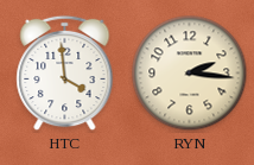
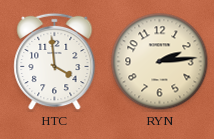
RYN: 2:16 -> 2:14 (160, 62)
